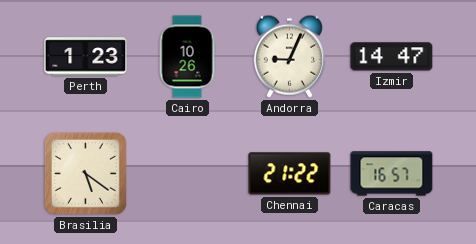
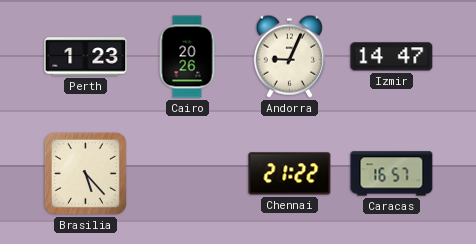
Cairo: 10:26 -> 20:26 (187, 57)
Brasilia: 5:21 -> 5:23 (85, 173)
